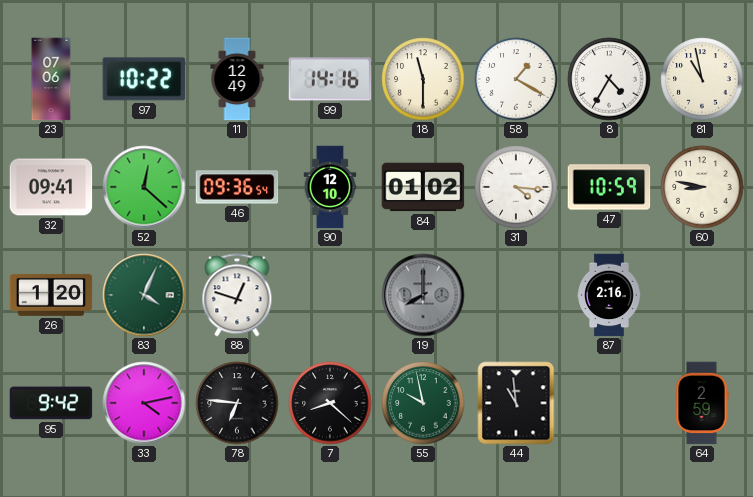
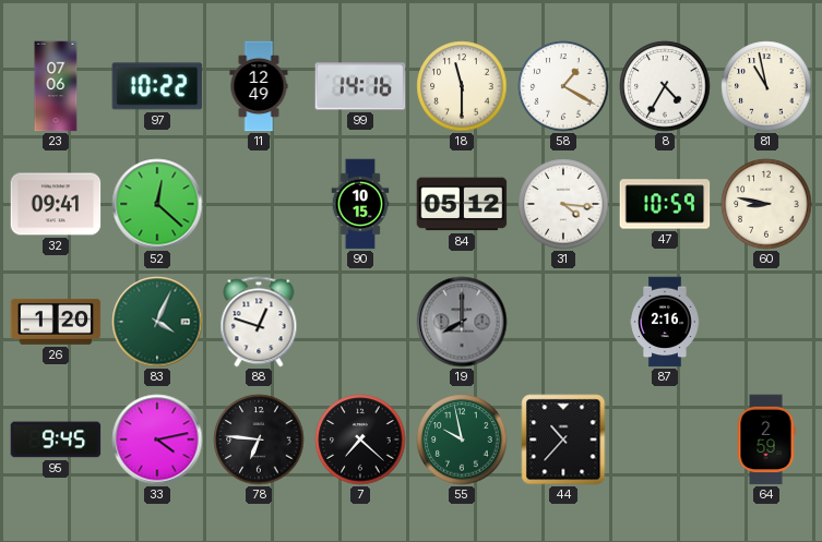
46: 09:36 -> none (237, 187)
90: 12:10 -> 10:15 (360, 204)
84: 01:02 -> 05:12 (462, 204)
95: 9:42 -> 9:45 (56, 439)
7: 8:22 -> 7:22 (360, 439)
44: 10:59 -> 10:37 (563, 439)
